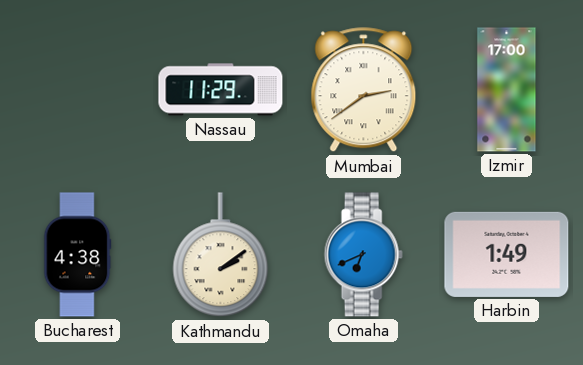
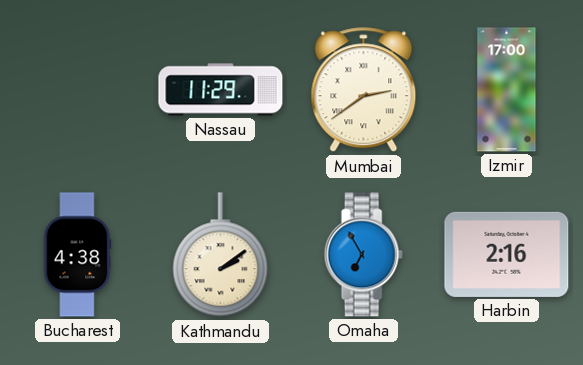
Omaha: 6:41 -> 6:55 (363, 255)
Harbin: 1:49 -> 2:16 (507, 254)
